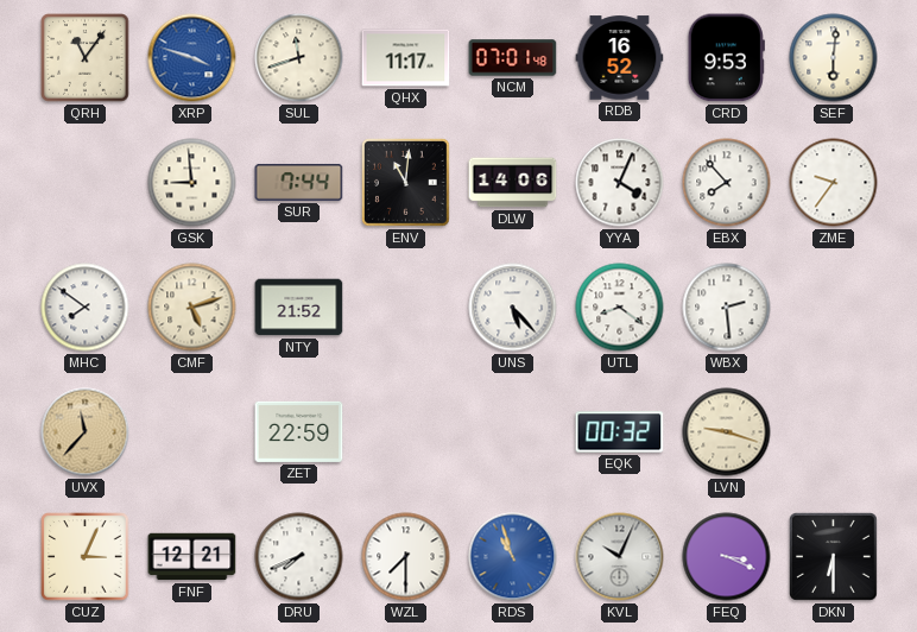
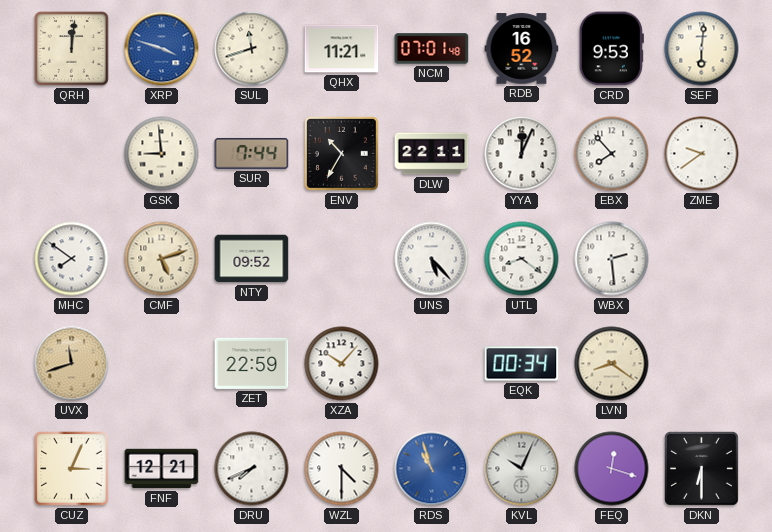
QRH: 11:06 -> 12:01 (72, 49)
QHX: 11:17 -> 11:21 (342, 49)
ENV: 11:01 -> 10:35 (342, 154)
DLW: 14:06 -> 22:11 (432, 154)
YYA: 4:04 -> 12:04 (522, 154)
ZME: 9:36 -> 9:39 (702, 154)
NTY: 21:52 -> 09:52 (252, 259)
UVX: 11:37 -> 11:42 (72, 364)
XZA: none -> 10:07 (342, 364)
EQK: 00:32 -> 00:34 (522, 364)
LVN: 9:18 -> 8:21 (612, 364)
WZL: 7:30 -> 4:30 (342, 469)
FEQ: 3:19 -> 12:18 (612, 469)
